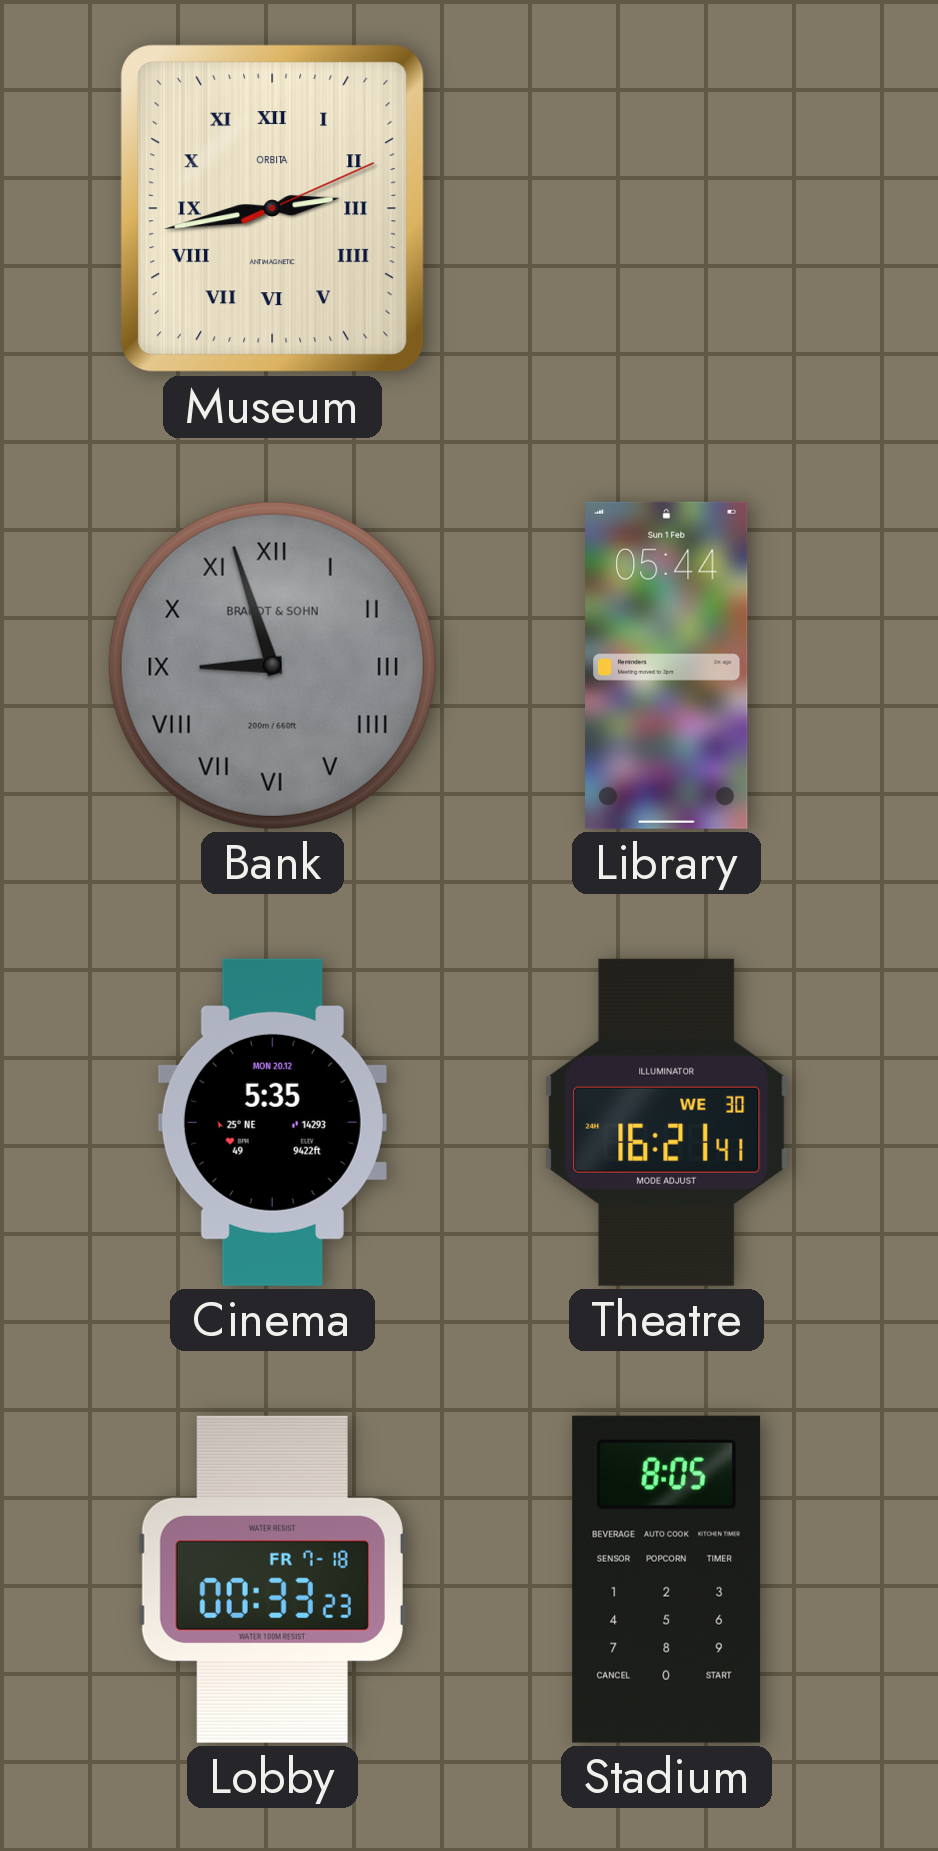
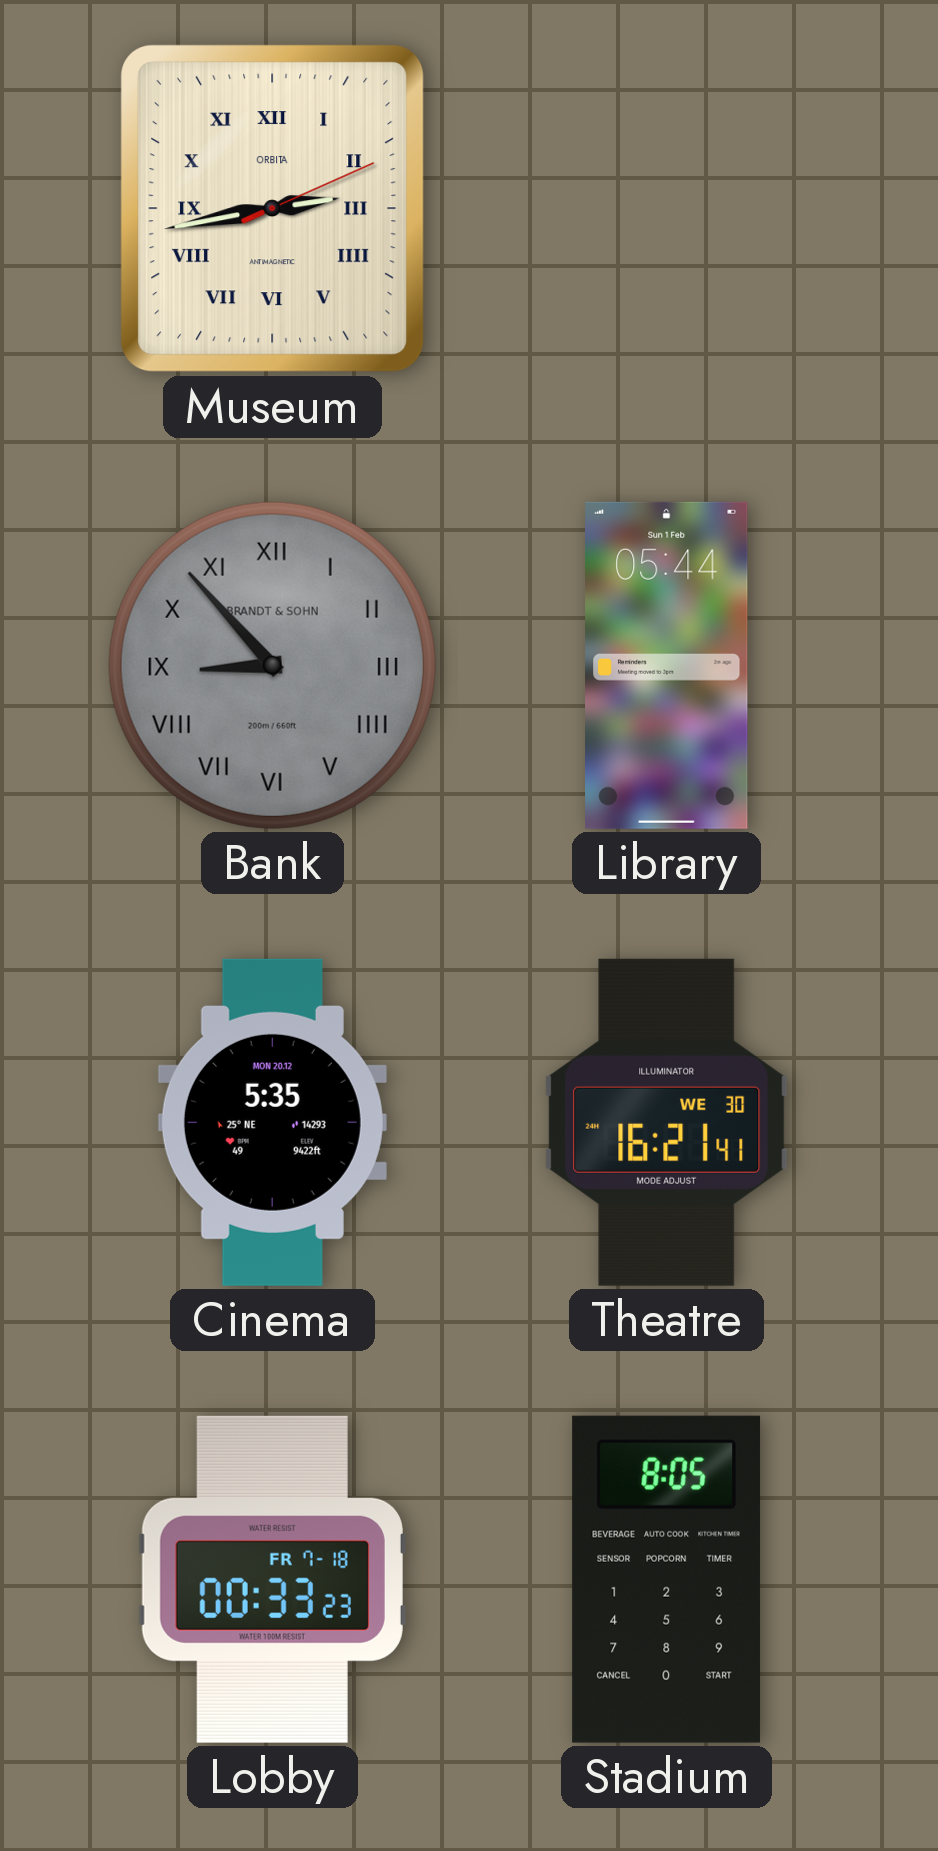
Bank: 8:57 -> 8:53 (272, 665)
